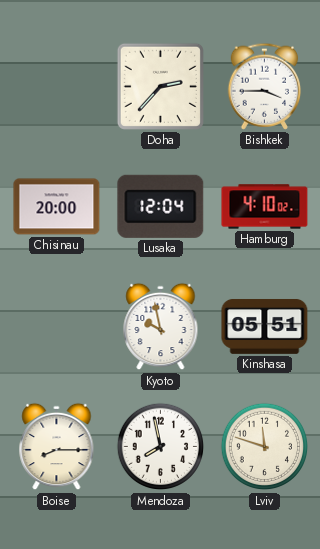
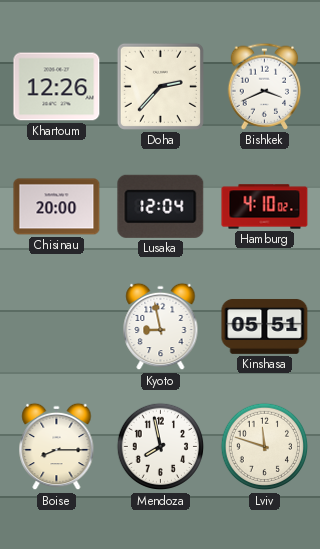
Khartoum: none -> 12:26 (57, 87)
Bishkek: 3:45 -> 3:41 (265, 86)
Kyoto: 9:58 -> 8:58 (161, 327)
